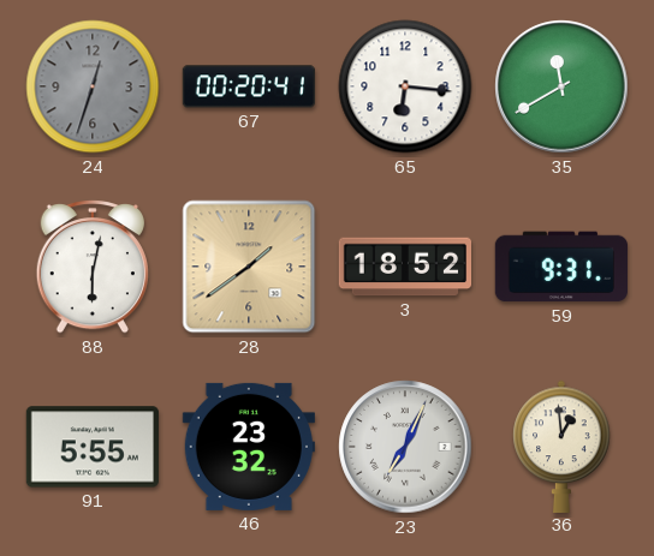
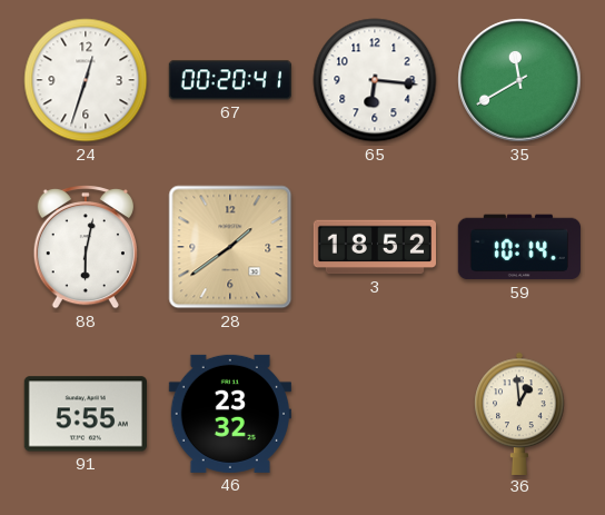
24 dial: grey -> white (86, 80)
59: 9:31 -> 10:14 (519, 247)
23: 7:04 -> none (405, 447)
